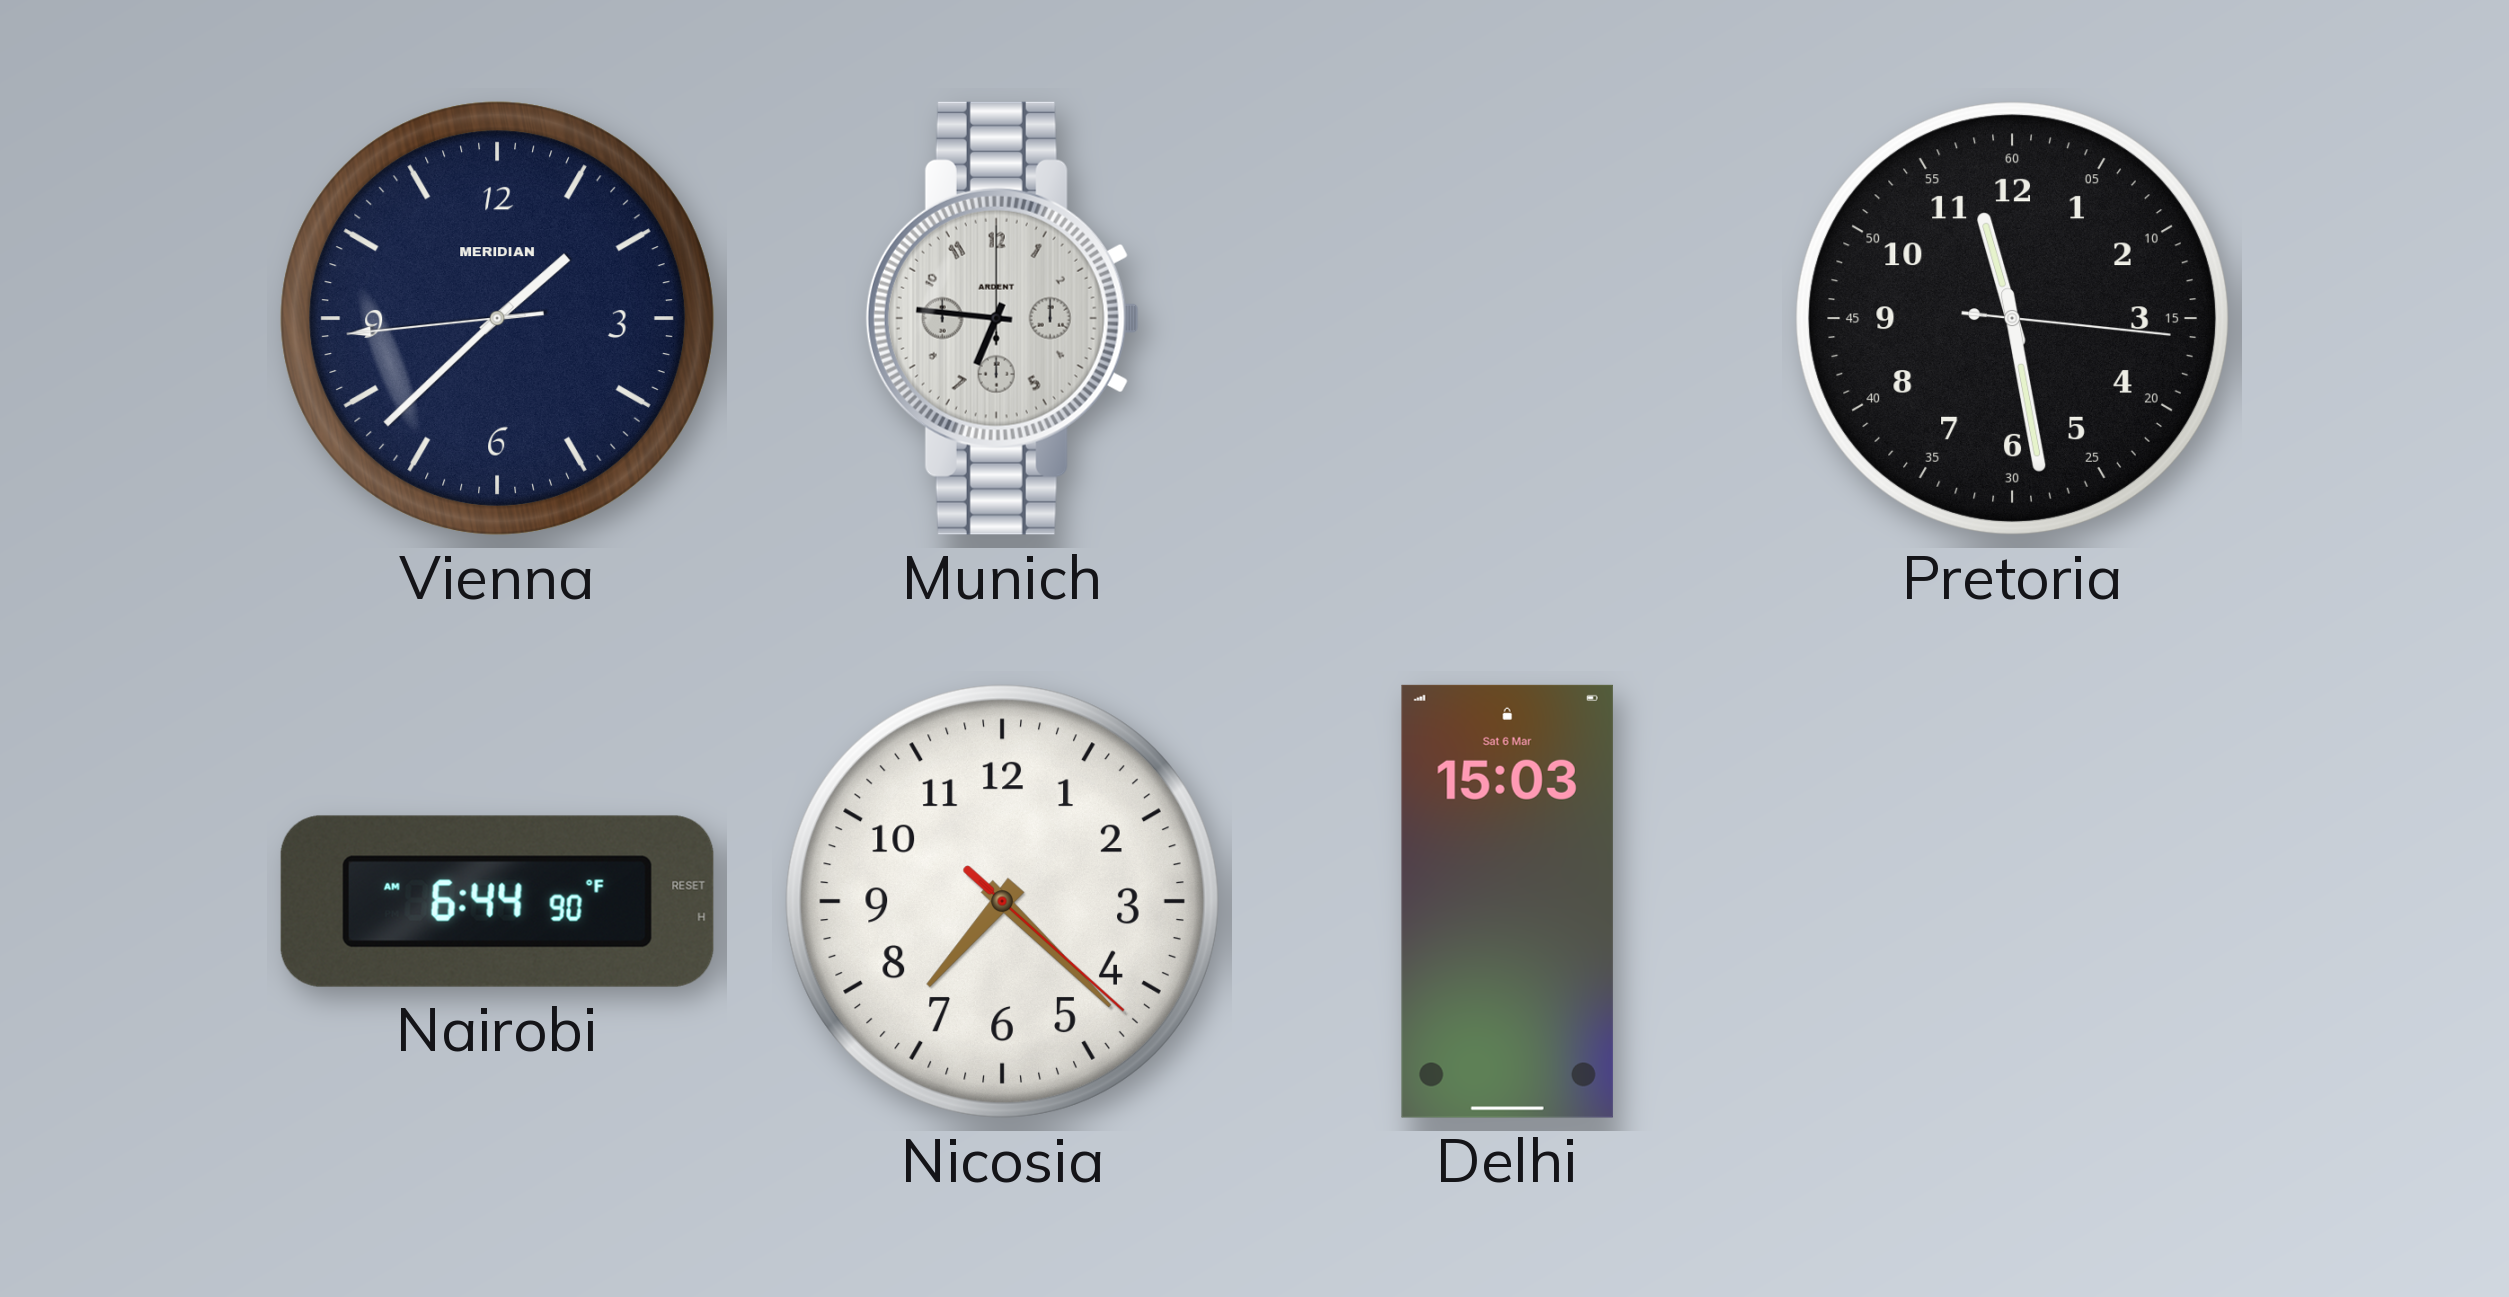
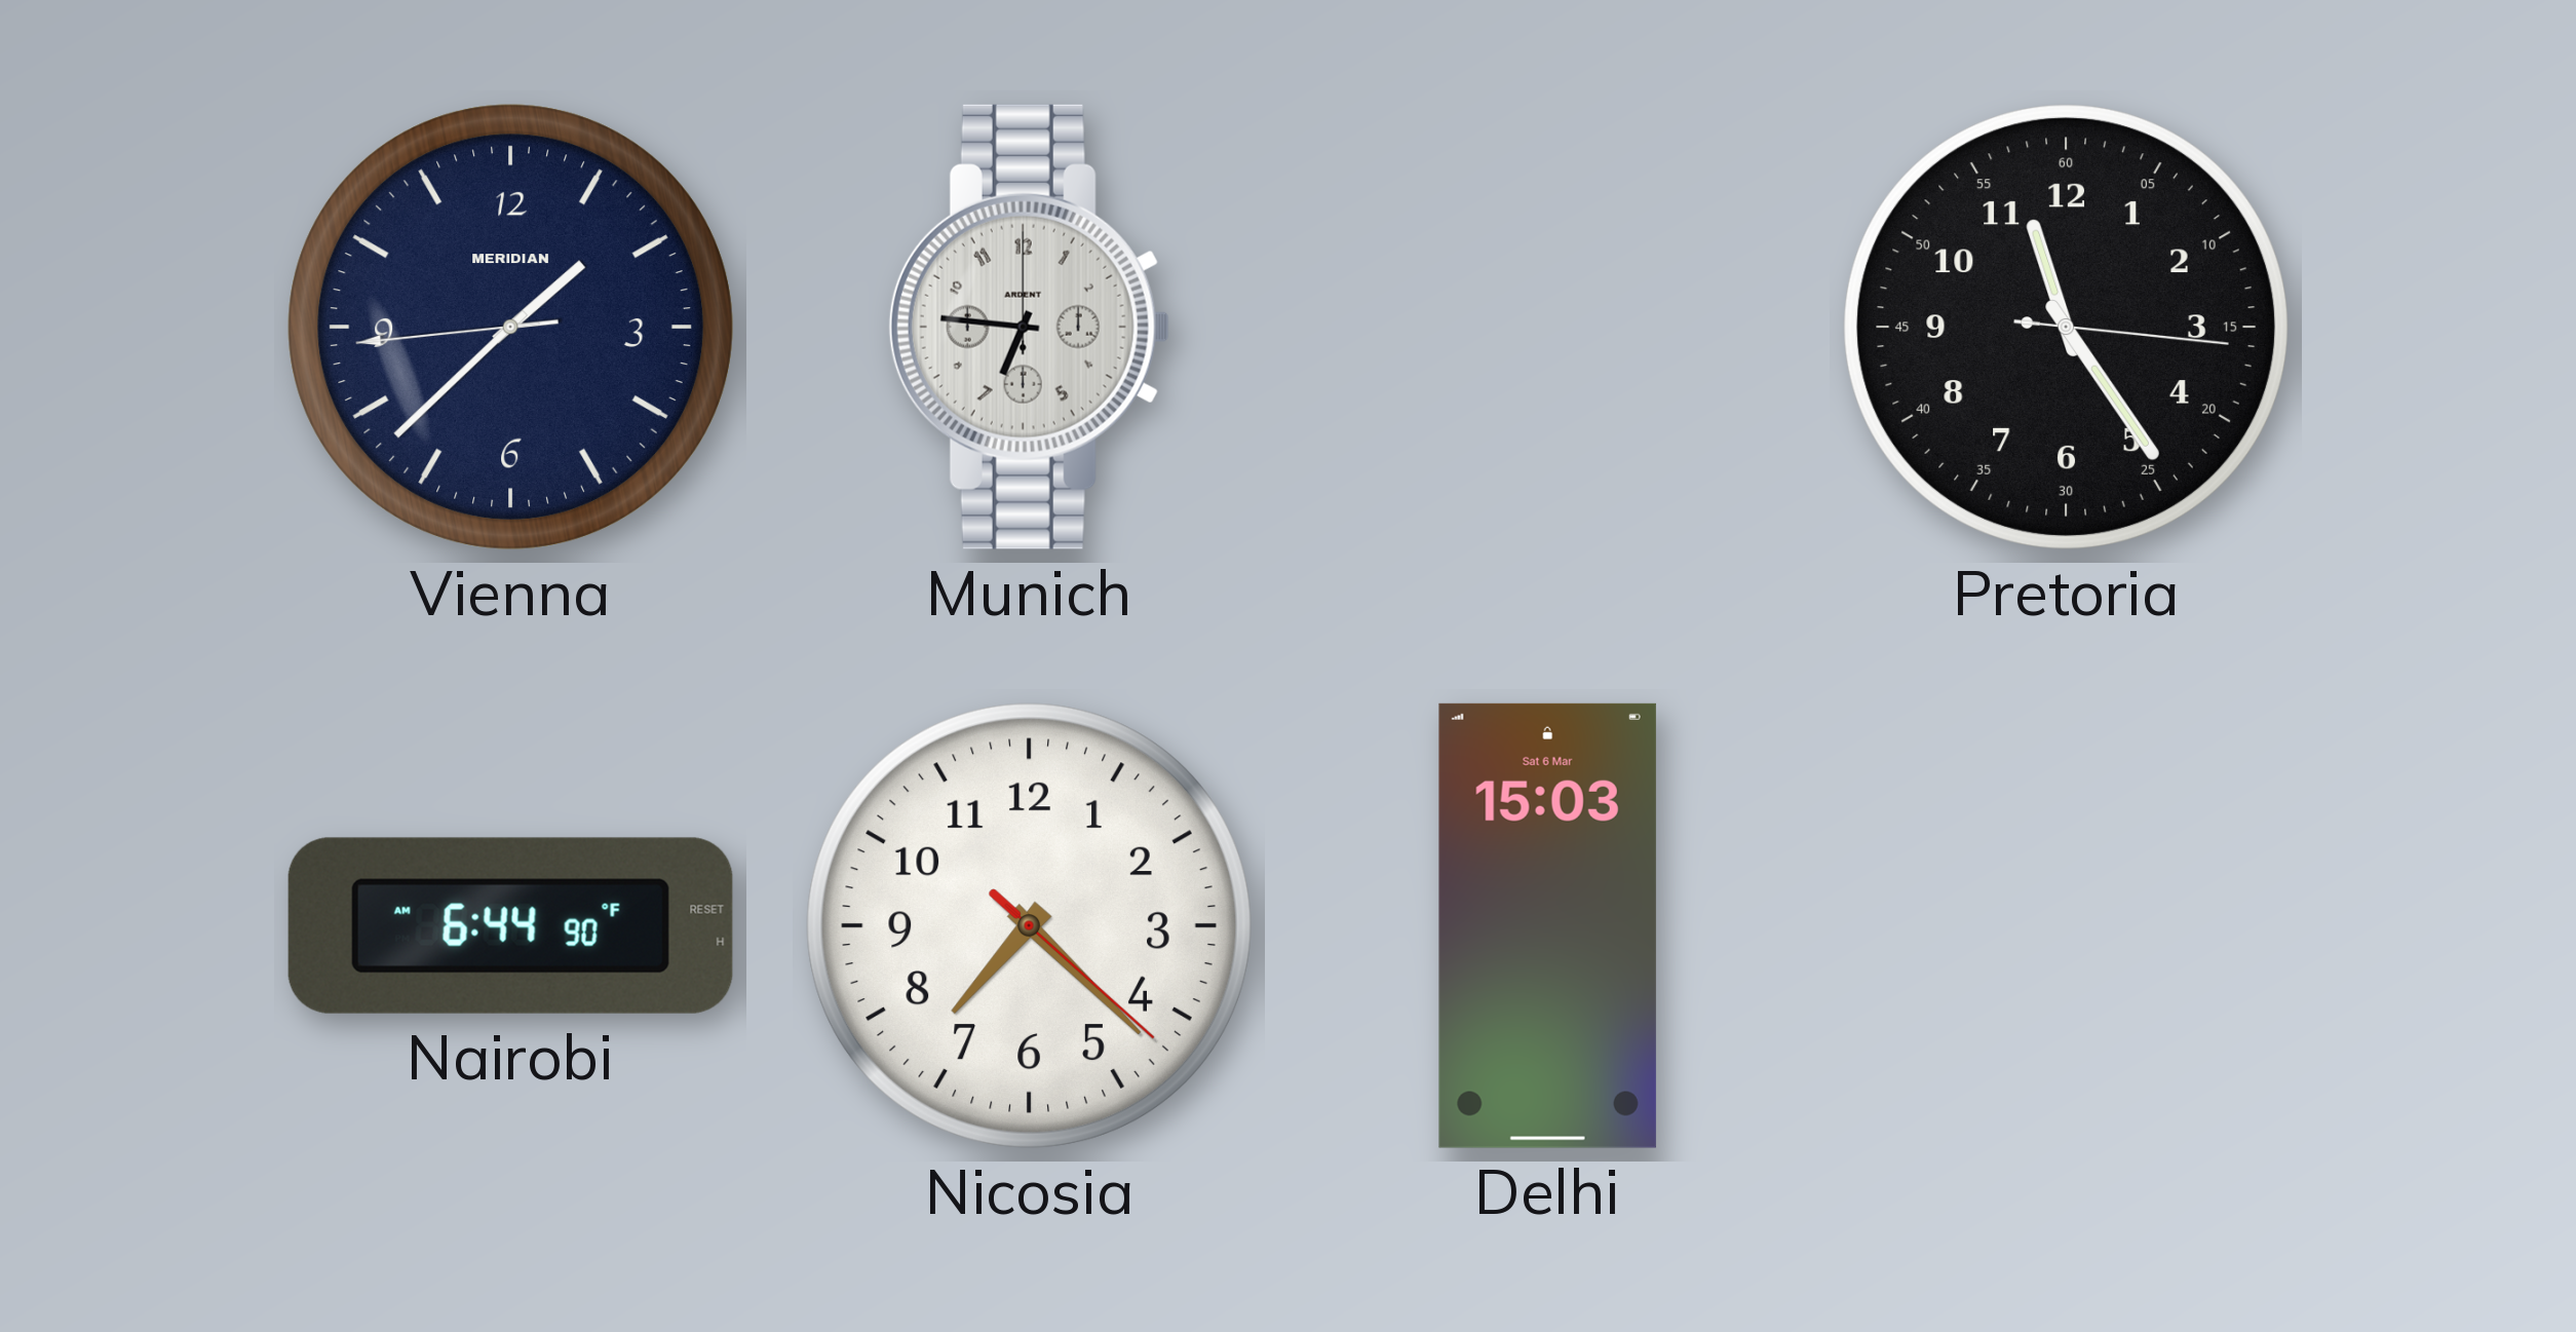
Pretoria: 11:28 -> 11:24 (2066, 327)
